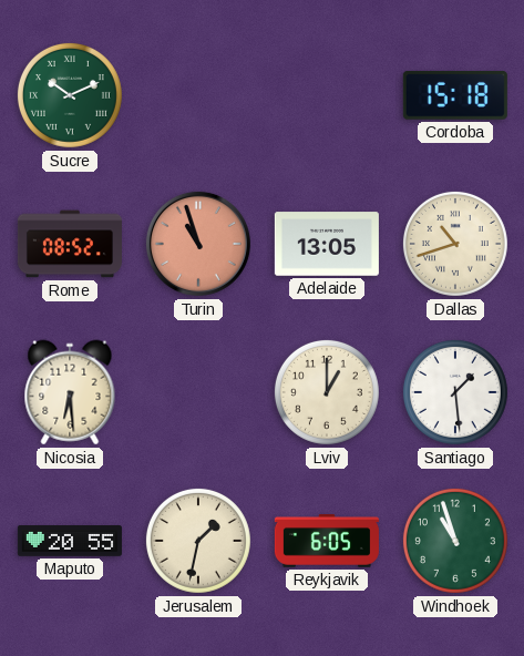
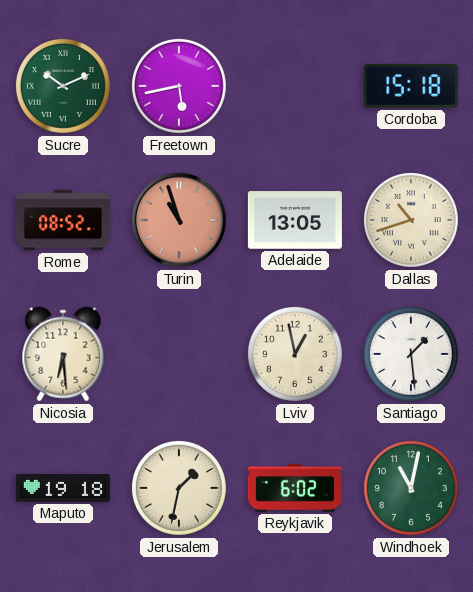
Freetown: none -> 5:43 (179, 86)
Lviv: 1:00 -> 12:58 (295, 354)
Maputo: 20:55 -> 19:18 (63, 488)
Reykjavik: 6:05 -> 6:02 (295, 488)
Windhoek: 10:57 -> 11:02 (411, 488)
